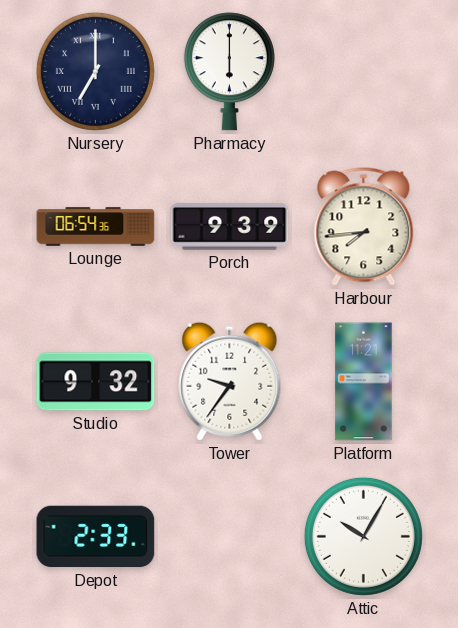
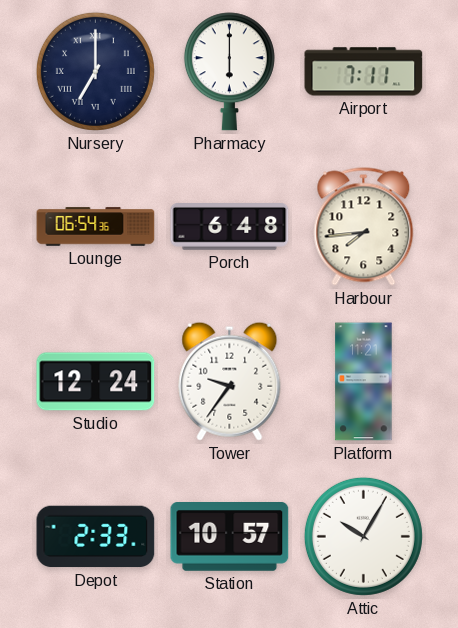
Airport: none -> 7:11 (364, 72)
Porch: 9:39 -> 6:48 (230, 227)
Studio: 9:32 -> 12:24 (96, 382)
Station: none -> 10:57 (230, 537)
